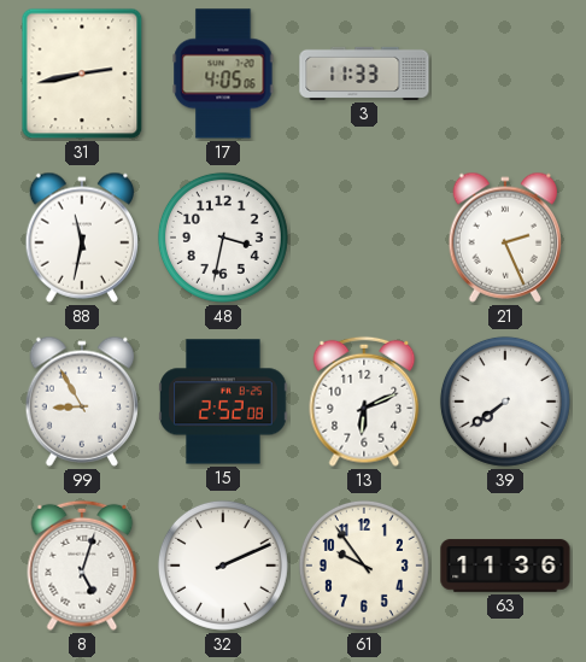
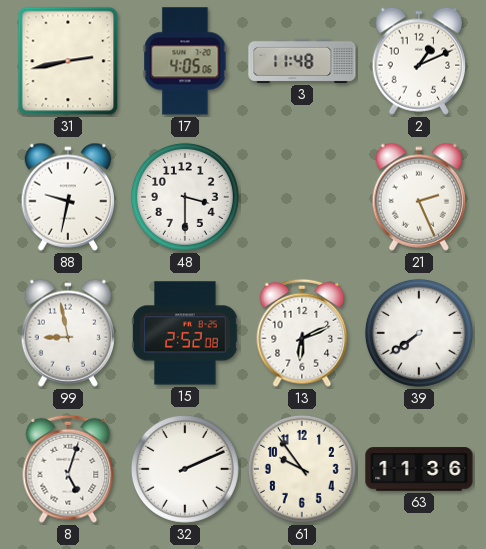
3: 11:33 -> 11:48 (302, 61)
2: none -> 1:11 (418, 61)
88: 11:32 -> 9:32 (67, 197)
48: 3:32 -> 3:30 (185, 197)
99: 8:55 -> 8:58 (67, 333)
